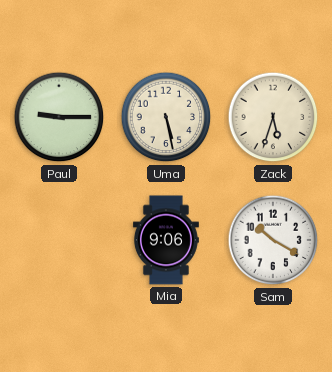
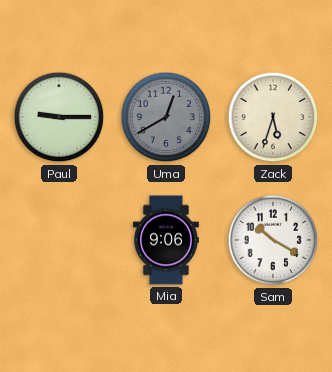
Uma: 5:28 -> 12:40 (166, 117)
Uma dial: cream -> grey (166, 117)
